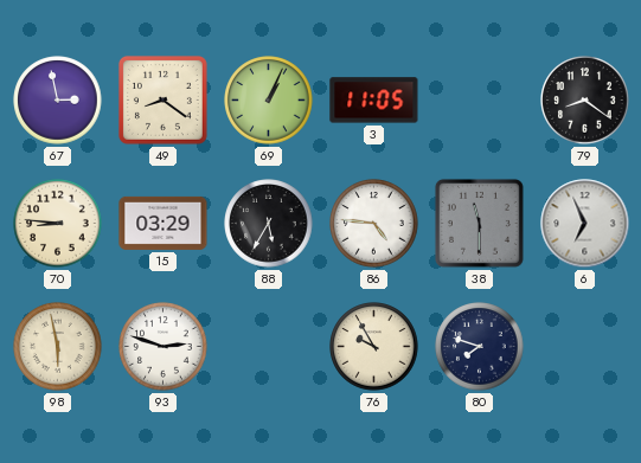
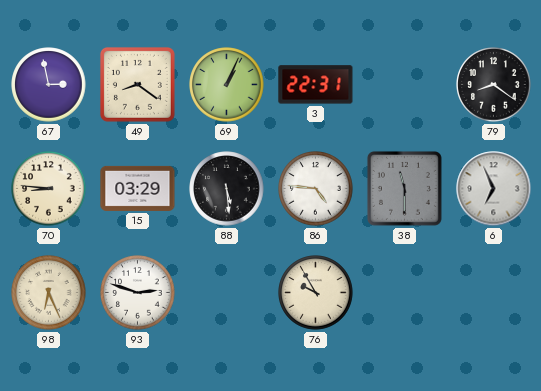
3: 11:05 -> 22:31 (316, 85)
88: 5:35 -> 5:29 (227, 189)
98: 5:58 -> 6:26 (49, 293)
80: 7:48 -> none (480, 347)
